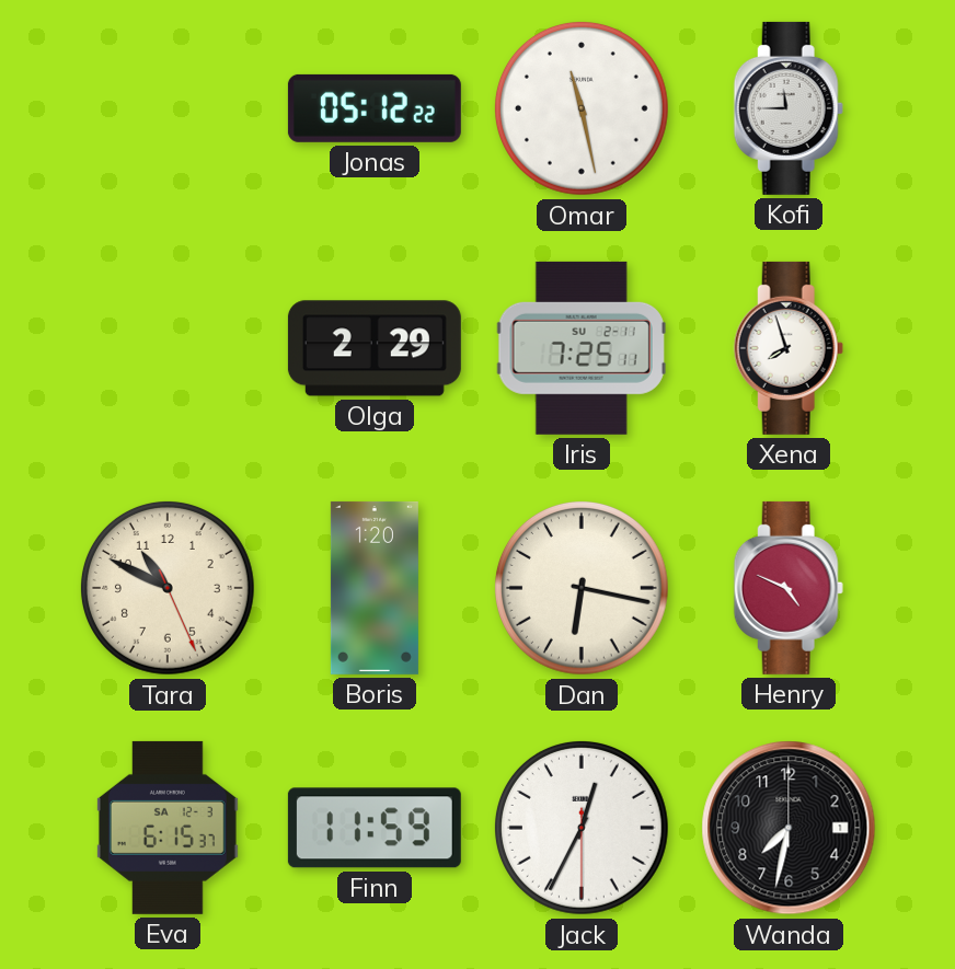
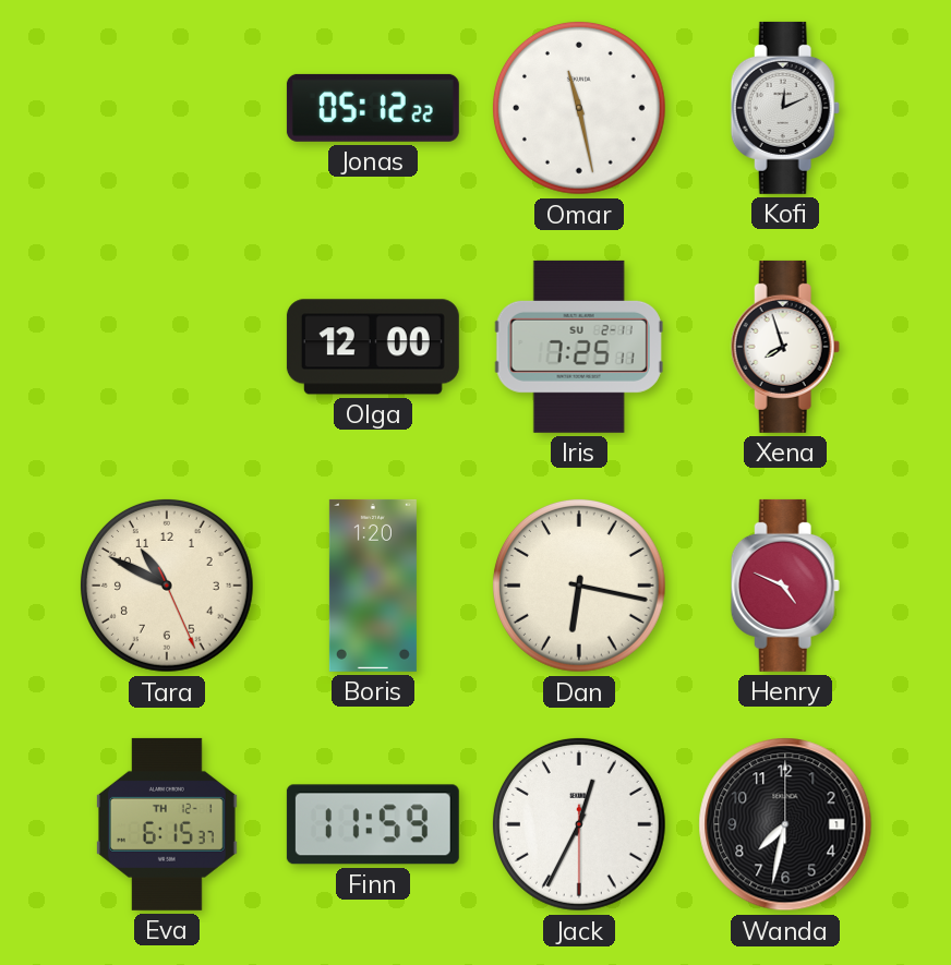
Kofi: 11:45 -> 12:11 (785, 108)
Olga: 2:29 -> 12:00 (373, 347)
Eva date: SA 12-3 -> TH 12-1 (167, 824)
